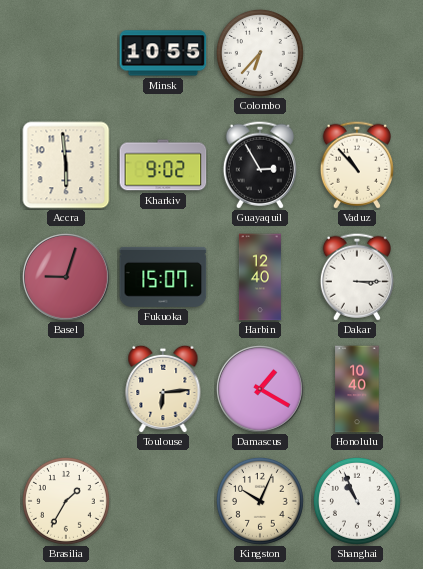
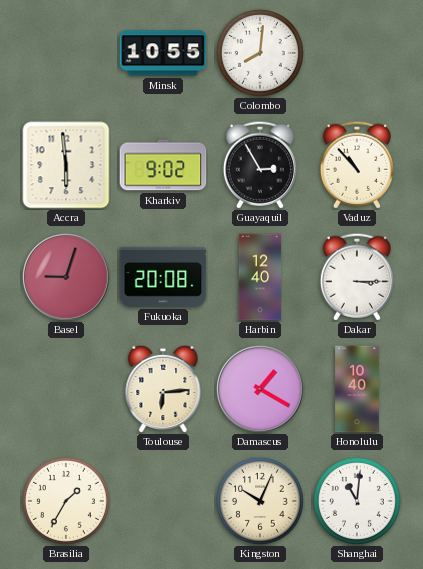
Colombo: 6:37 -> 8:01 (260, 53)
Fukuoka: 15:07 -> 20:08 (163, 277)
Shanghai: 10:56 -> 11:01 (357, 501)
